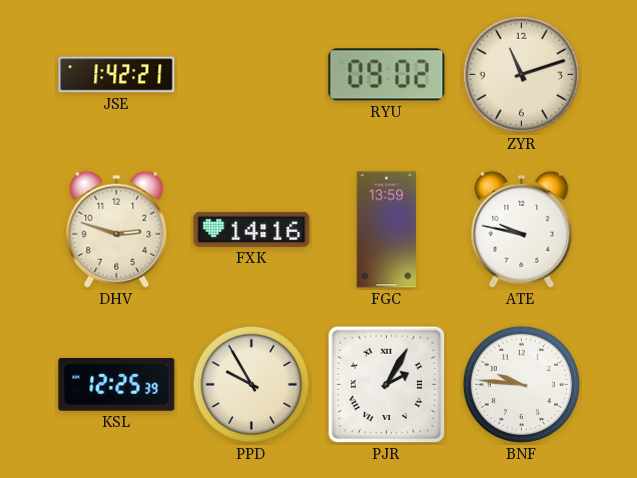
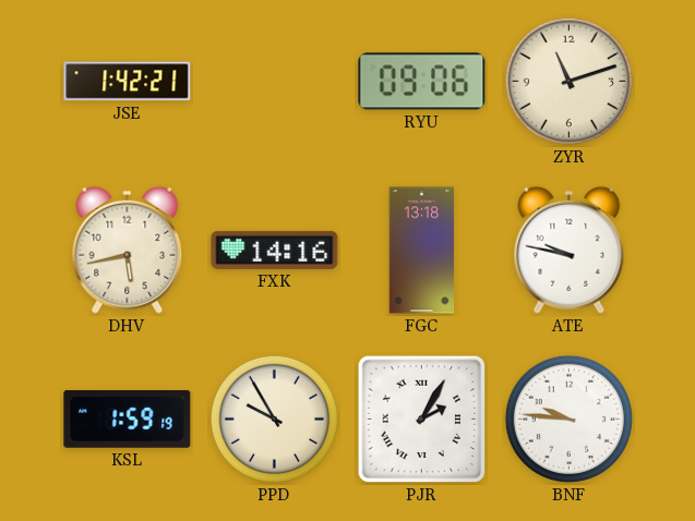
RYU: 09:02 -> 09:06 (422, 82)
DHV: 2:48 -> 5:43 (128, 250)
FGC: 13:59 -> 13:18 (422, 251)
KSL: 12:25 -> 1:59 (128, 419)
